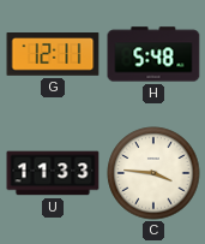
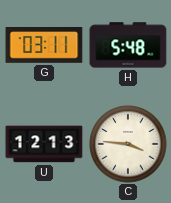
G: 12:11 -> 03:11 (44, 45)
U: 11:33 -> 12:13 (44, 144)
